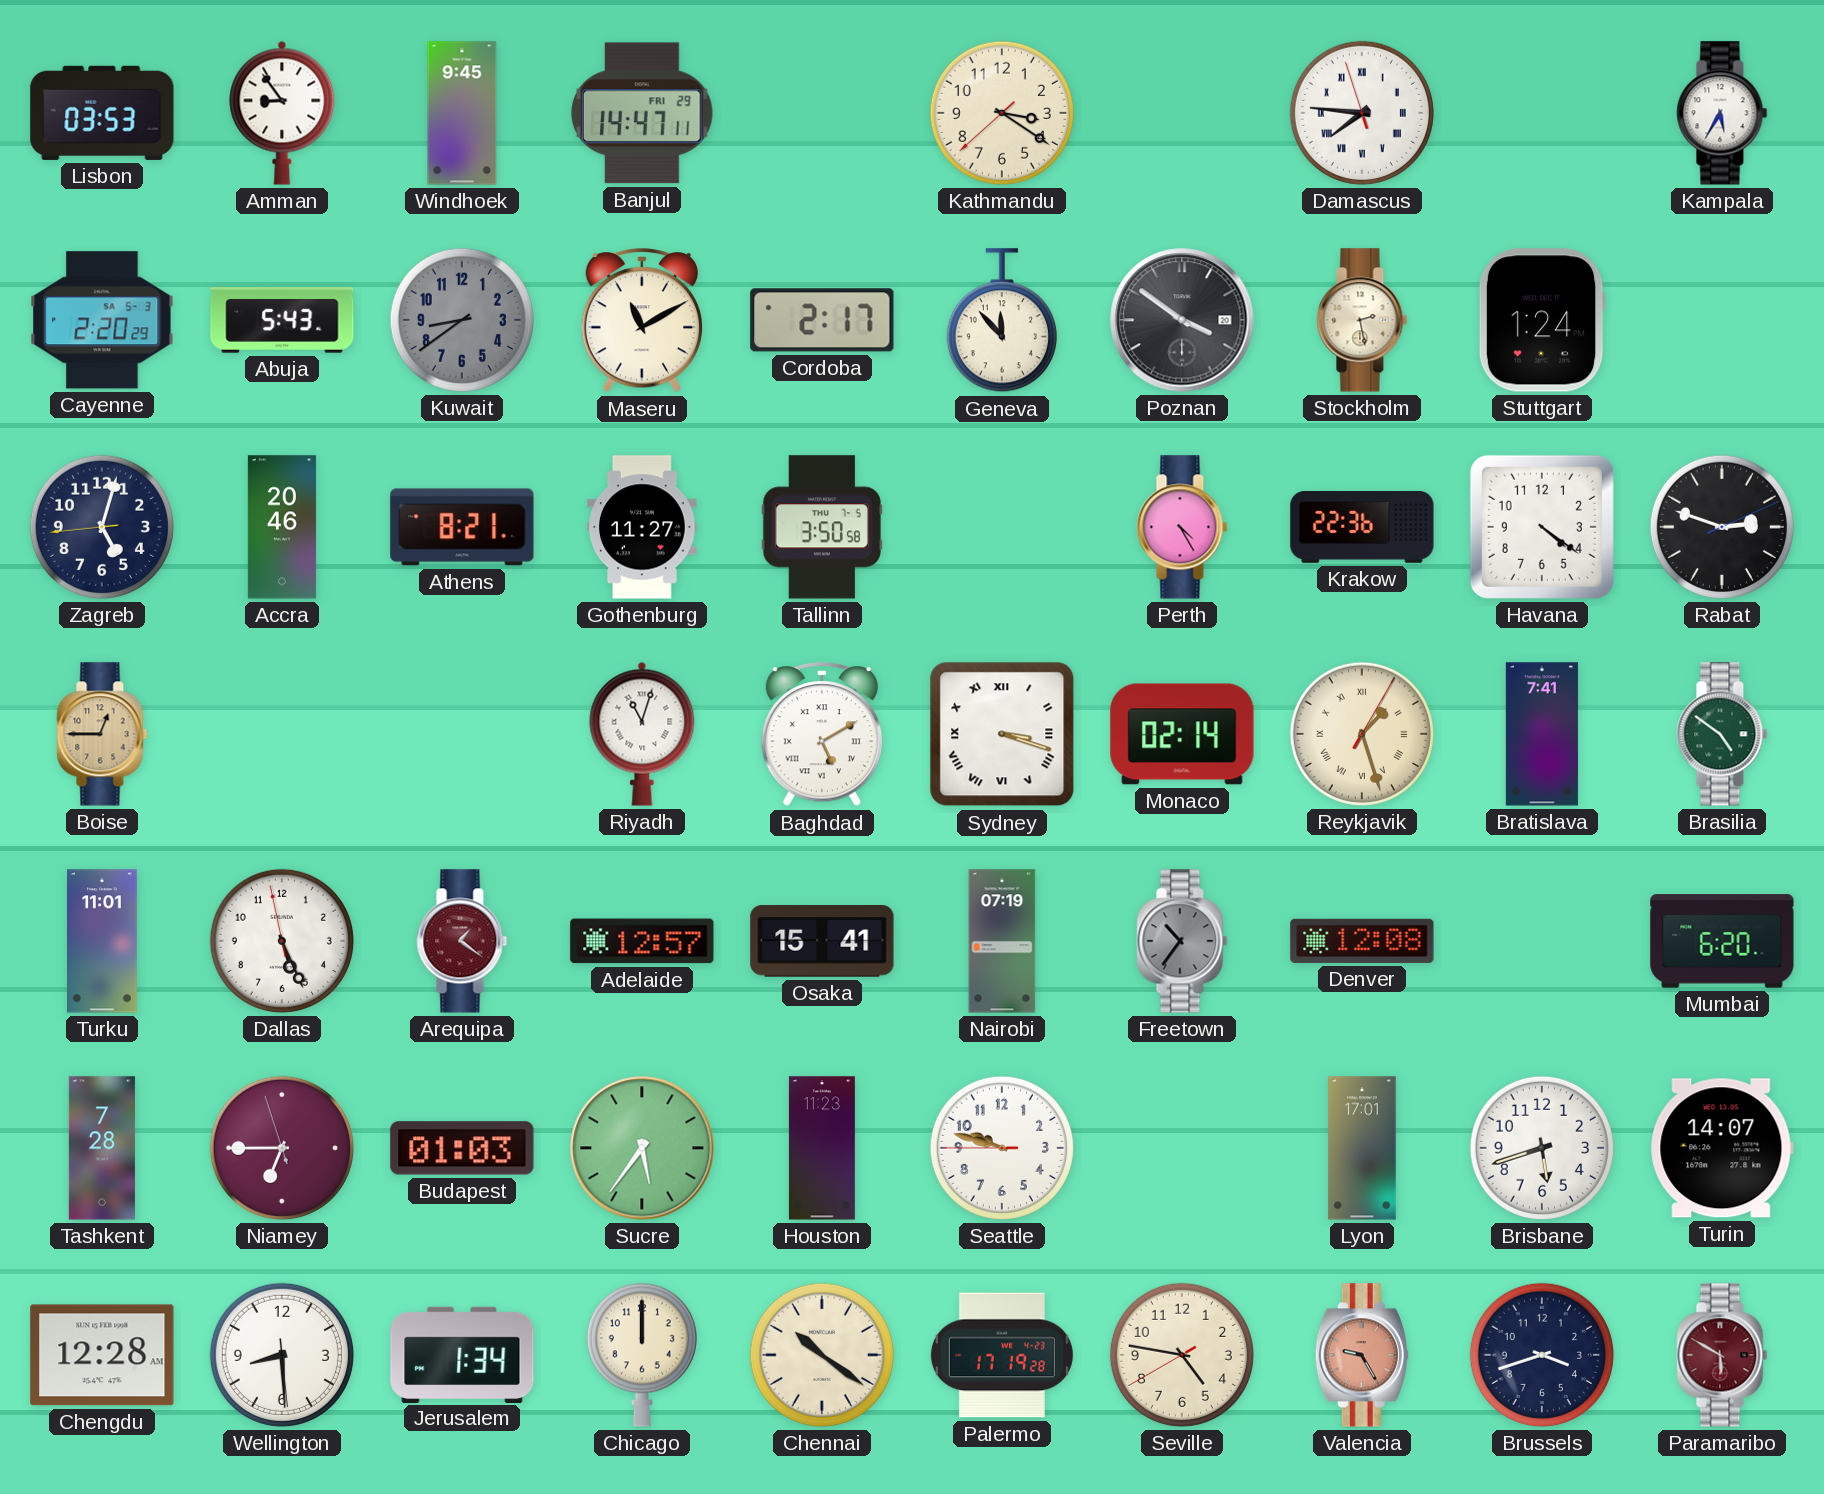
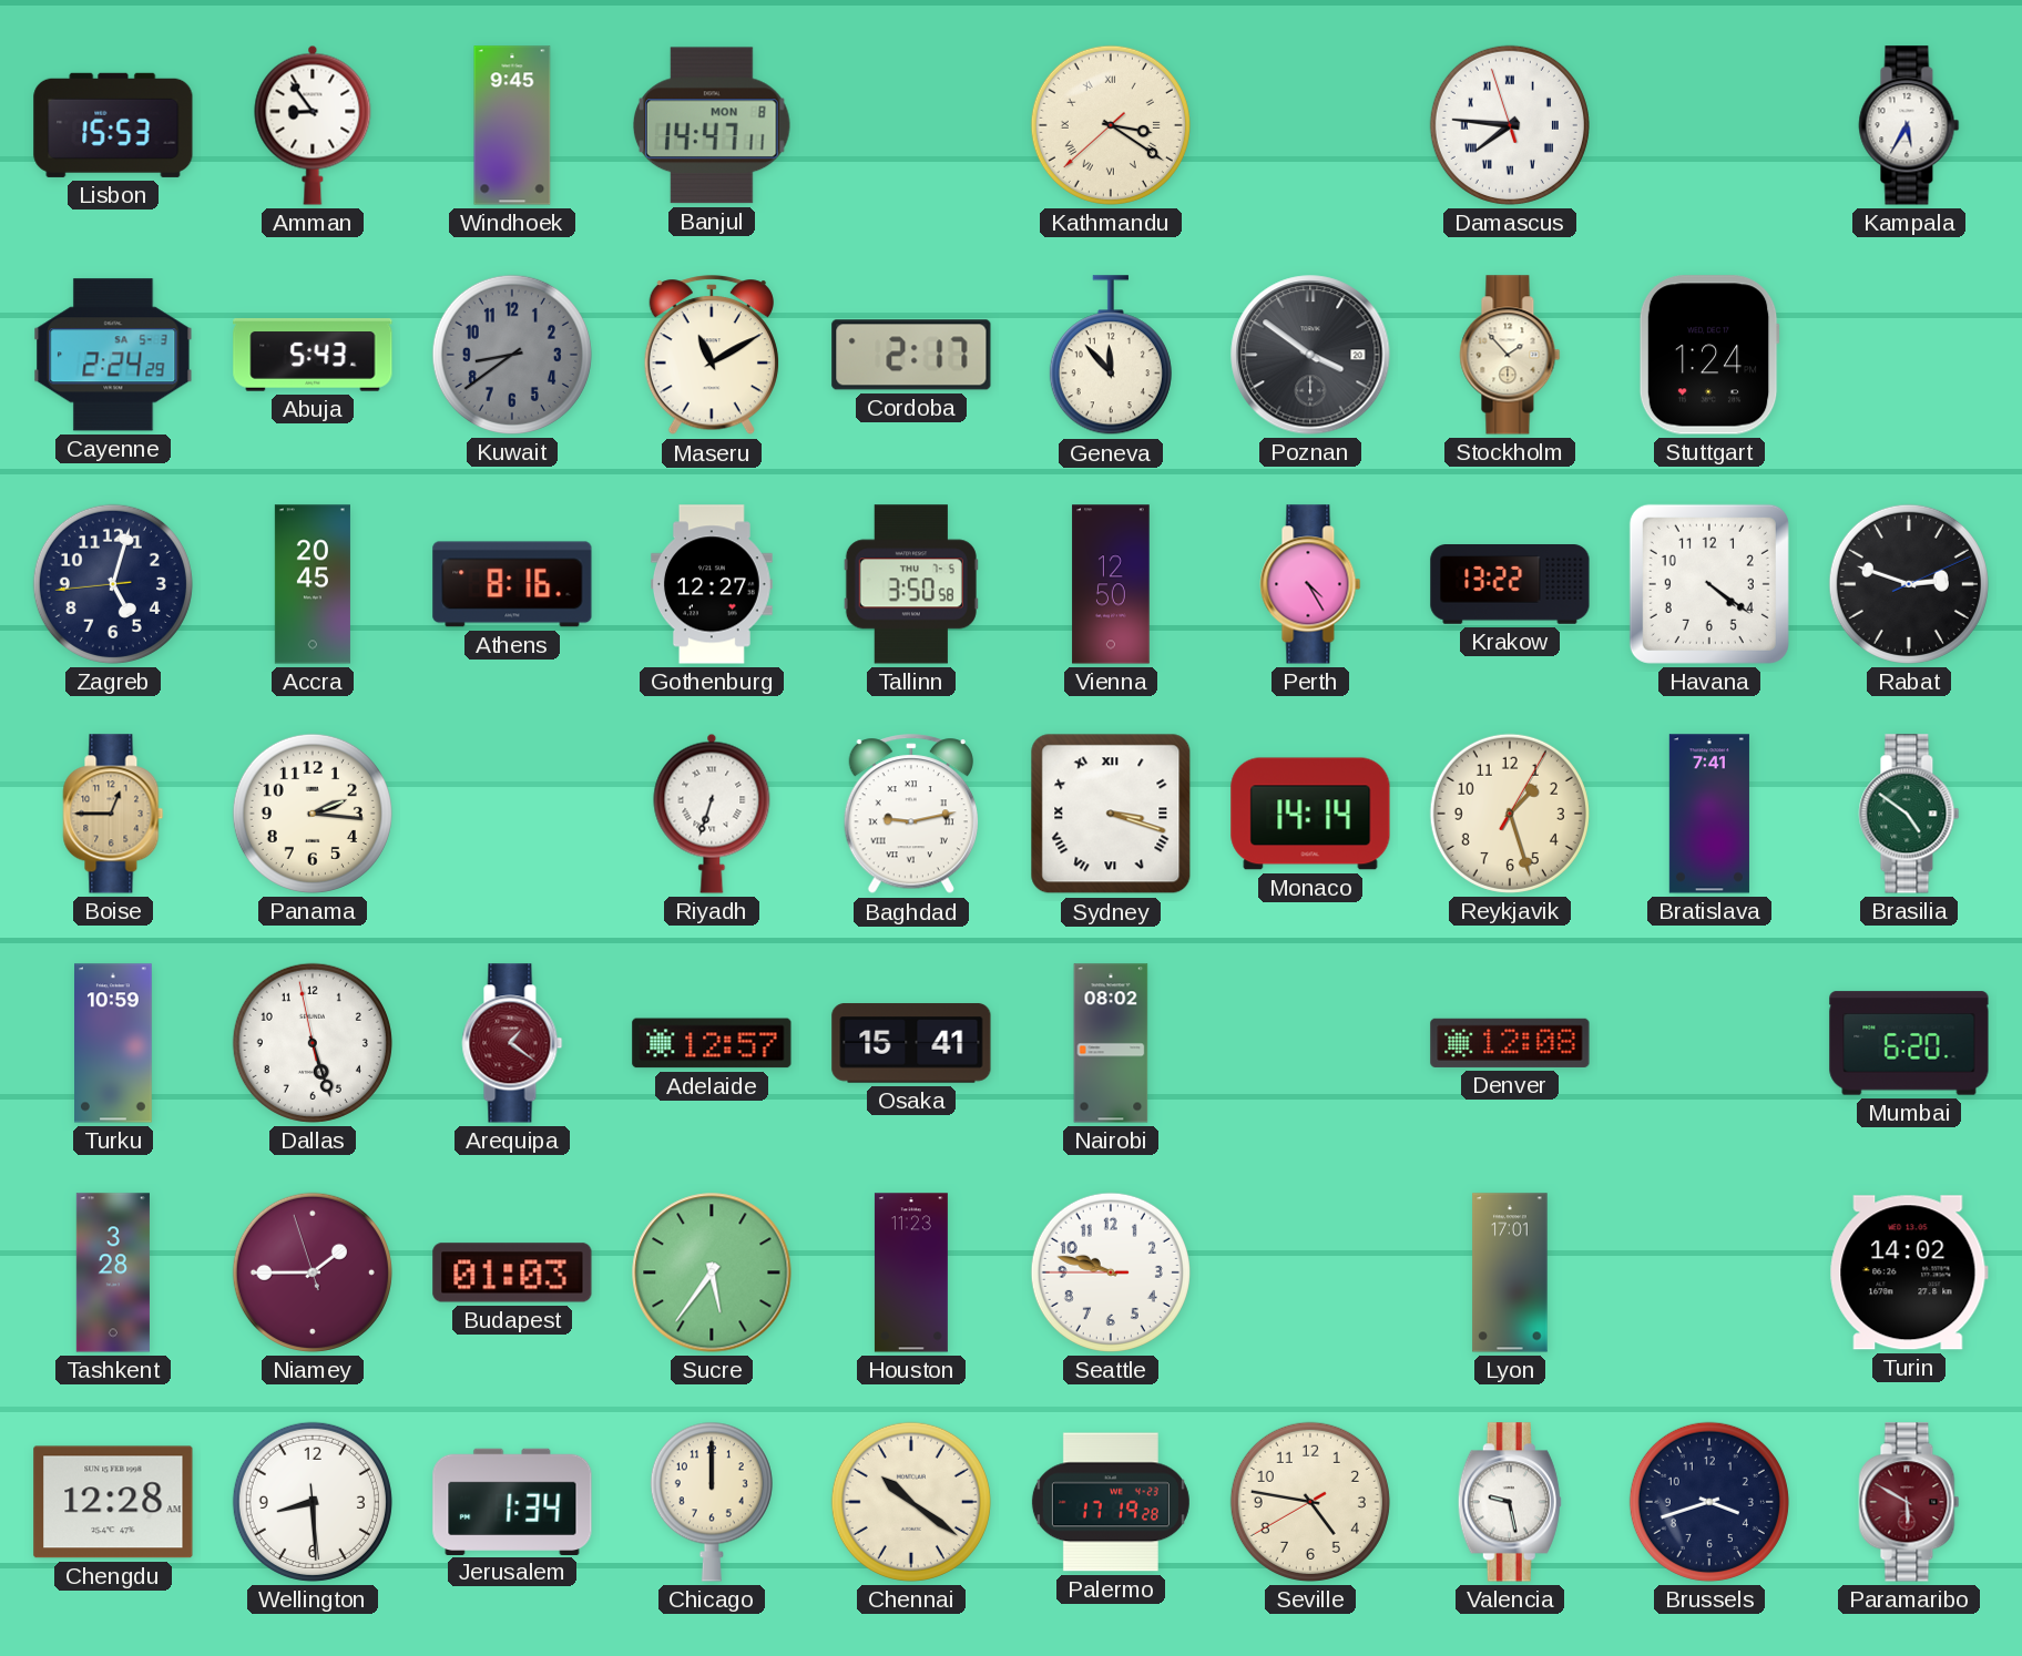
Lisbon: 03:53 -> 15:53 (113, 125)
Banjul date: FRI 29 -> MON 8 (713, 125)
Kathmandu numerals: Arabic -> Roman (1111, 125)
Cayenne: 2:20 -> 2:24 (113, 355)
Stockholm: 2:28 -> 1:53 (1510, 355)
Accra: 20:46 -> 20:45 (313, 584)
Athens: 8:21 -> 8:16 (512, 584)
Gothenburg: 11:27 -> 12:27 (713, 584)
Vienna: none -> 12:50 (1111, 584)
Krakow: 22:36 -> 13:22 (1510, 585)
Panama: none -> 2:16 (313, 814)
Riyadh: 11:03 -> 6:33 (712, 814)
Baghdad: 5:10 -> 9:13 (911, 815)
Monaco: 02:14 -> 14:14 (1310, 814)
Reykjavik numerals: Roman -> Arabic (1510, 814)
Turku: 11:01 -> 10:59 (114, 1043)
Dallas: 5:25 -> 5:26 (313, 1043)
Nairobi: 07:19 -> 08:02 (1111, 1043)
Freetown: 10:36 -> none (1182, 941)
Tashkent: 7:28 -> 3:28 (113, 1272)
Niamey: 6:44 -> 1:44 (313, 1272)
Brisbane: 5:42 -> none (1542, 1148)
Turin: 14:07 -> 14:02 (1909, 1272)
Valencia: 9:25 -> 9:28 (1510, 1502)
Valencia dial: salmon -> white (1510, 1502)
